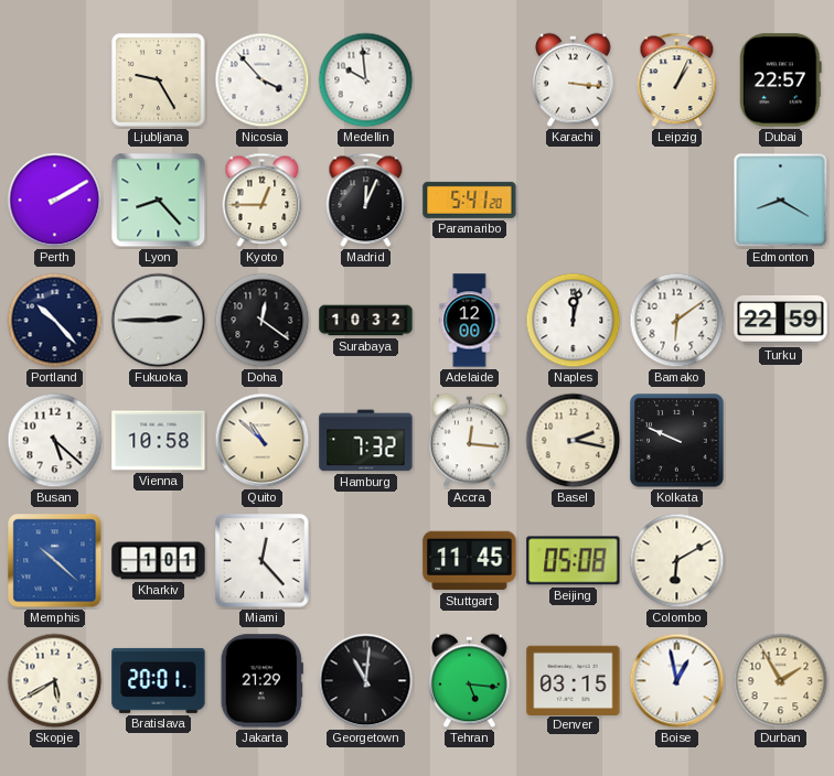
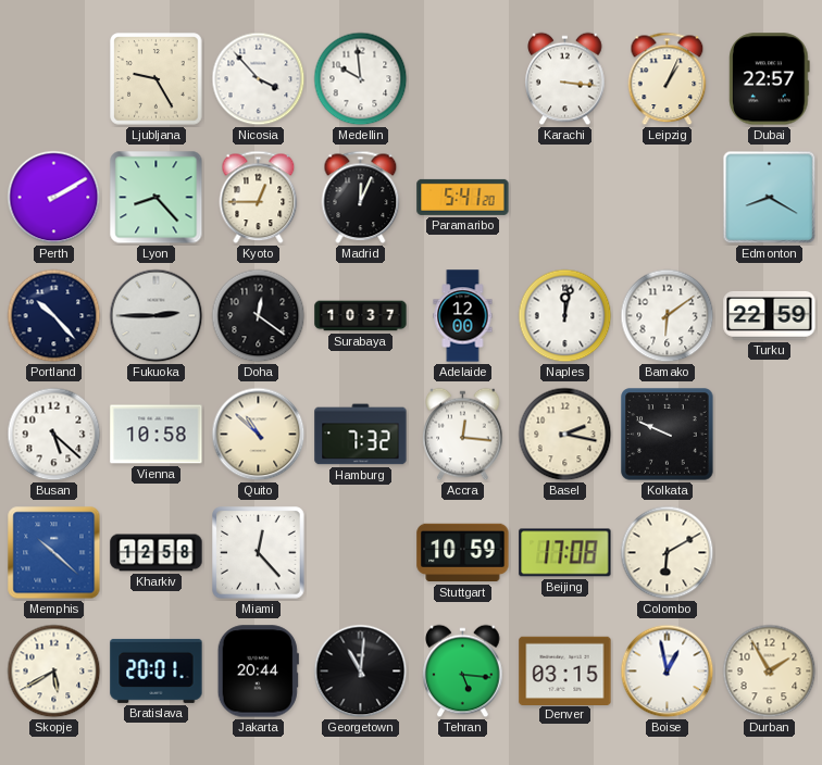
Surabaya: 10:32 -> 10:37 (361, 316)
Kharkiv: 1:01 -> 12:58 (157, 553)
Stuttgart: 11:45 -> 10:59 (463, 553)
Beijing: 05:08 -> 17:08 (565, 553)
Jakarta: 21:29 -> 20:44 (258, 672)
